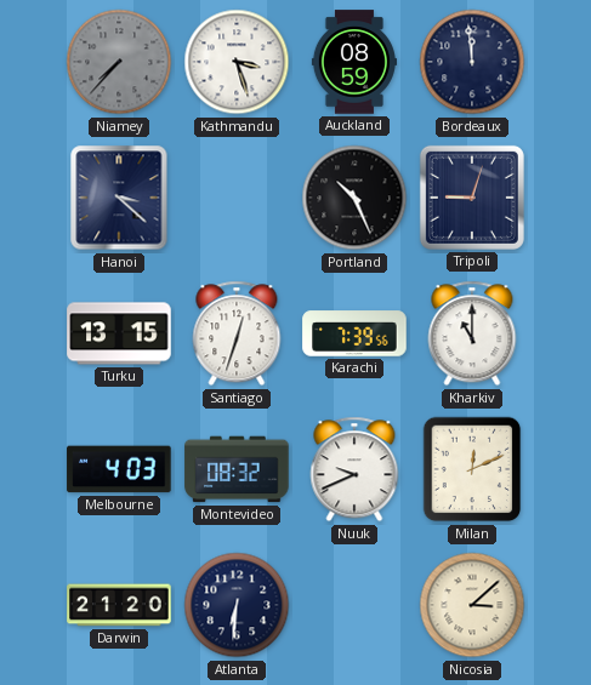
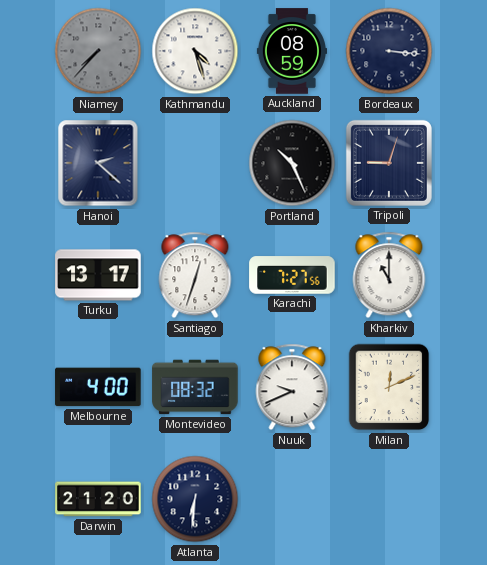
Kathmandu: 3:27 -> 4:27 (195, 51)
Bordeaux: 11:59 -> 3:16 (389, 51)
Hanoi: 3:22 -> 2:22 (98, 163)
Turku: 13:15 -> 13:17 (98, 275)
Karachi: 7:39 -> 7:27 (292, 275)
Melbourne: 4:03 -> 4:00 (98, 387)
Nicosia: 3:08 -> none (472, 605)
